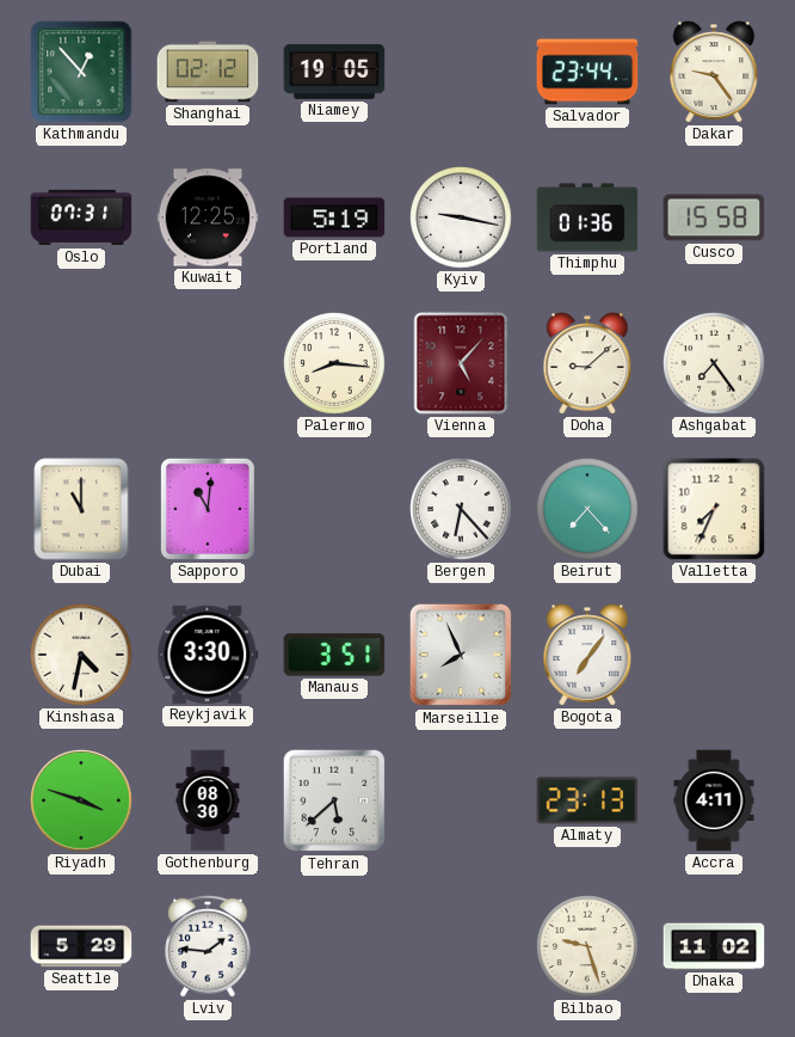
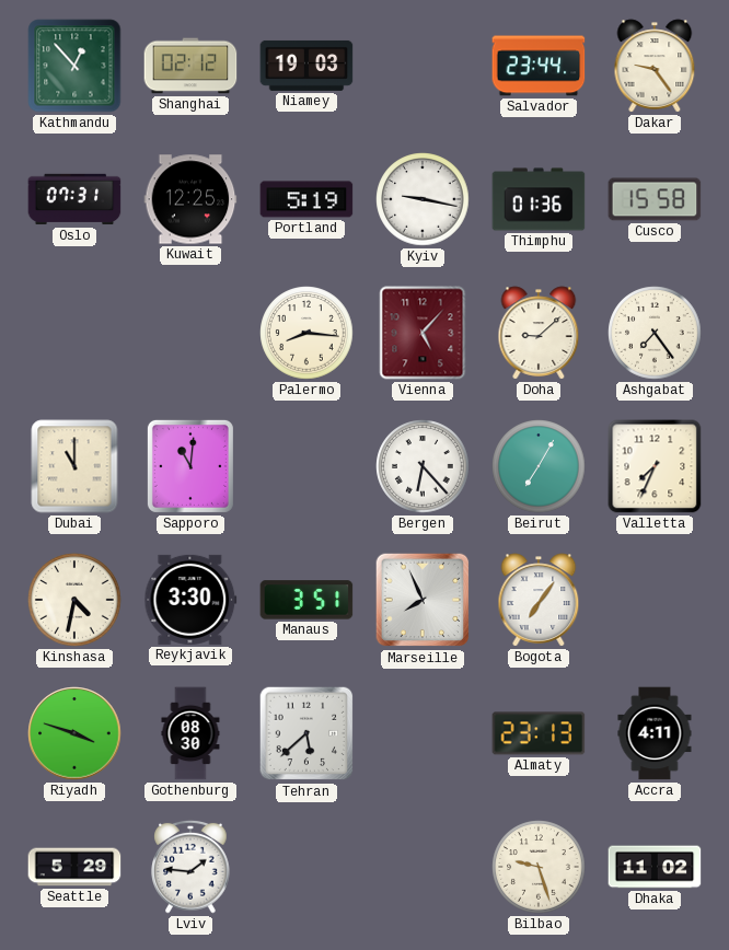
Niamey: 19:05 -> 19:03 (306, 66)
Beirut: 7:23 -> 7:05 (539, 466)
